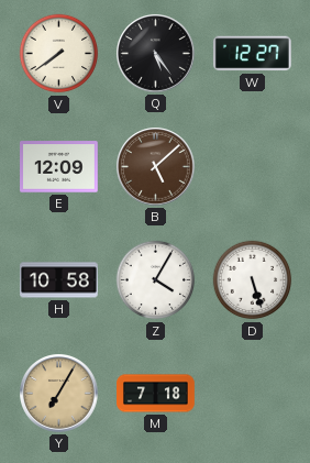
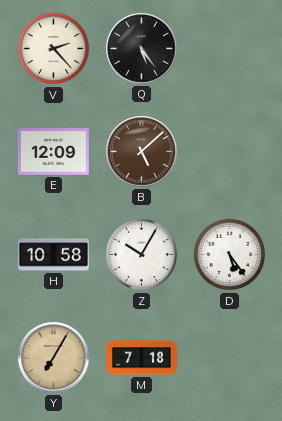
V: 7:39 -> 2:23 (54, 49)
W: 12:27 -> none (252, 54)
Z: 4:05 -> 10:05 (142, 255)
D: 5:27 -> 5:24 (230, 255)
